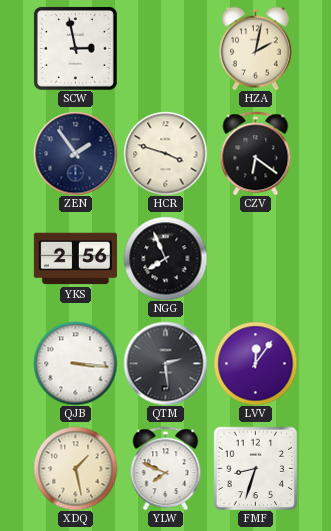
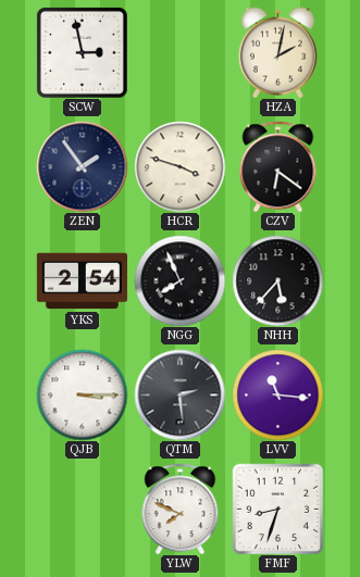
YKS: 2:56 -> 2:54 (82, 281)
NHH: none -> 5:37 (277, 280)
QJB: 3:16 -> 3:15 (82, 394)
LVV: 12:06 -> 11:16 (277, 394)
XDQ: 1:28 -> none (75, 468)
